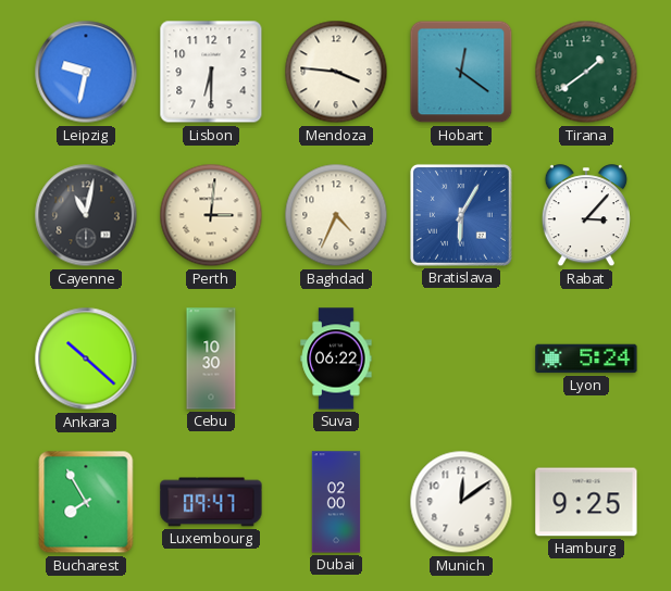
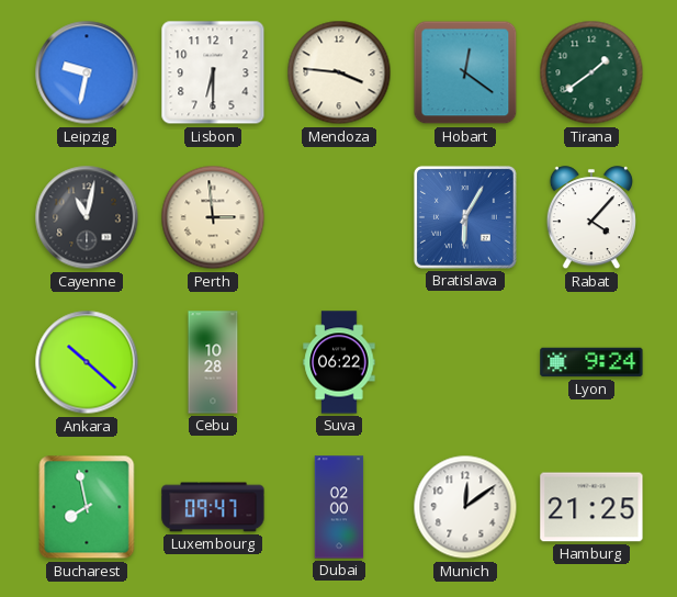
Perth: 3:01 -> 2:59 (213, 217)
Baghdad: 4:34 -> none (336, 215)
Rabat: 3:07 -> 4:07 (591, 218)
Cebu: 10:30 -> 10:28 (213, 362)
Lyon: 5:24 -> 9:24 (591, 362)
Bucharest: 7:55 -> 7:58 (87, 507)
Hamburg: 9:25 -> 21:25 (591, 507)
